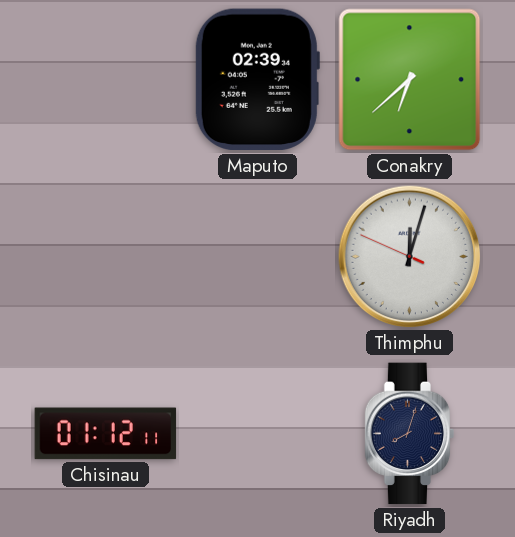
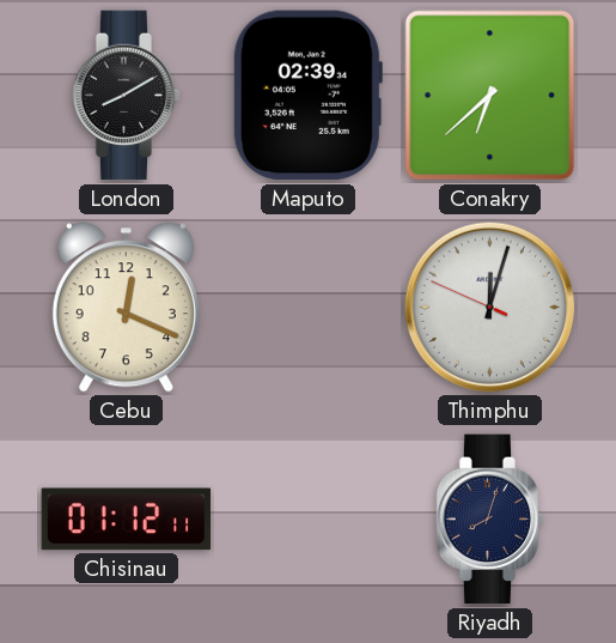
London: none -> 8:10 (127, 96)
Cebu: none -> 12:19 (126, 308)
